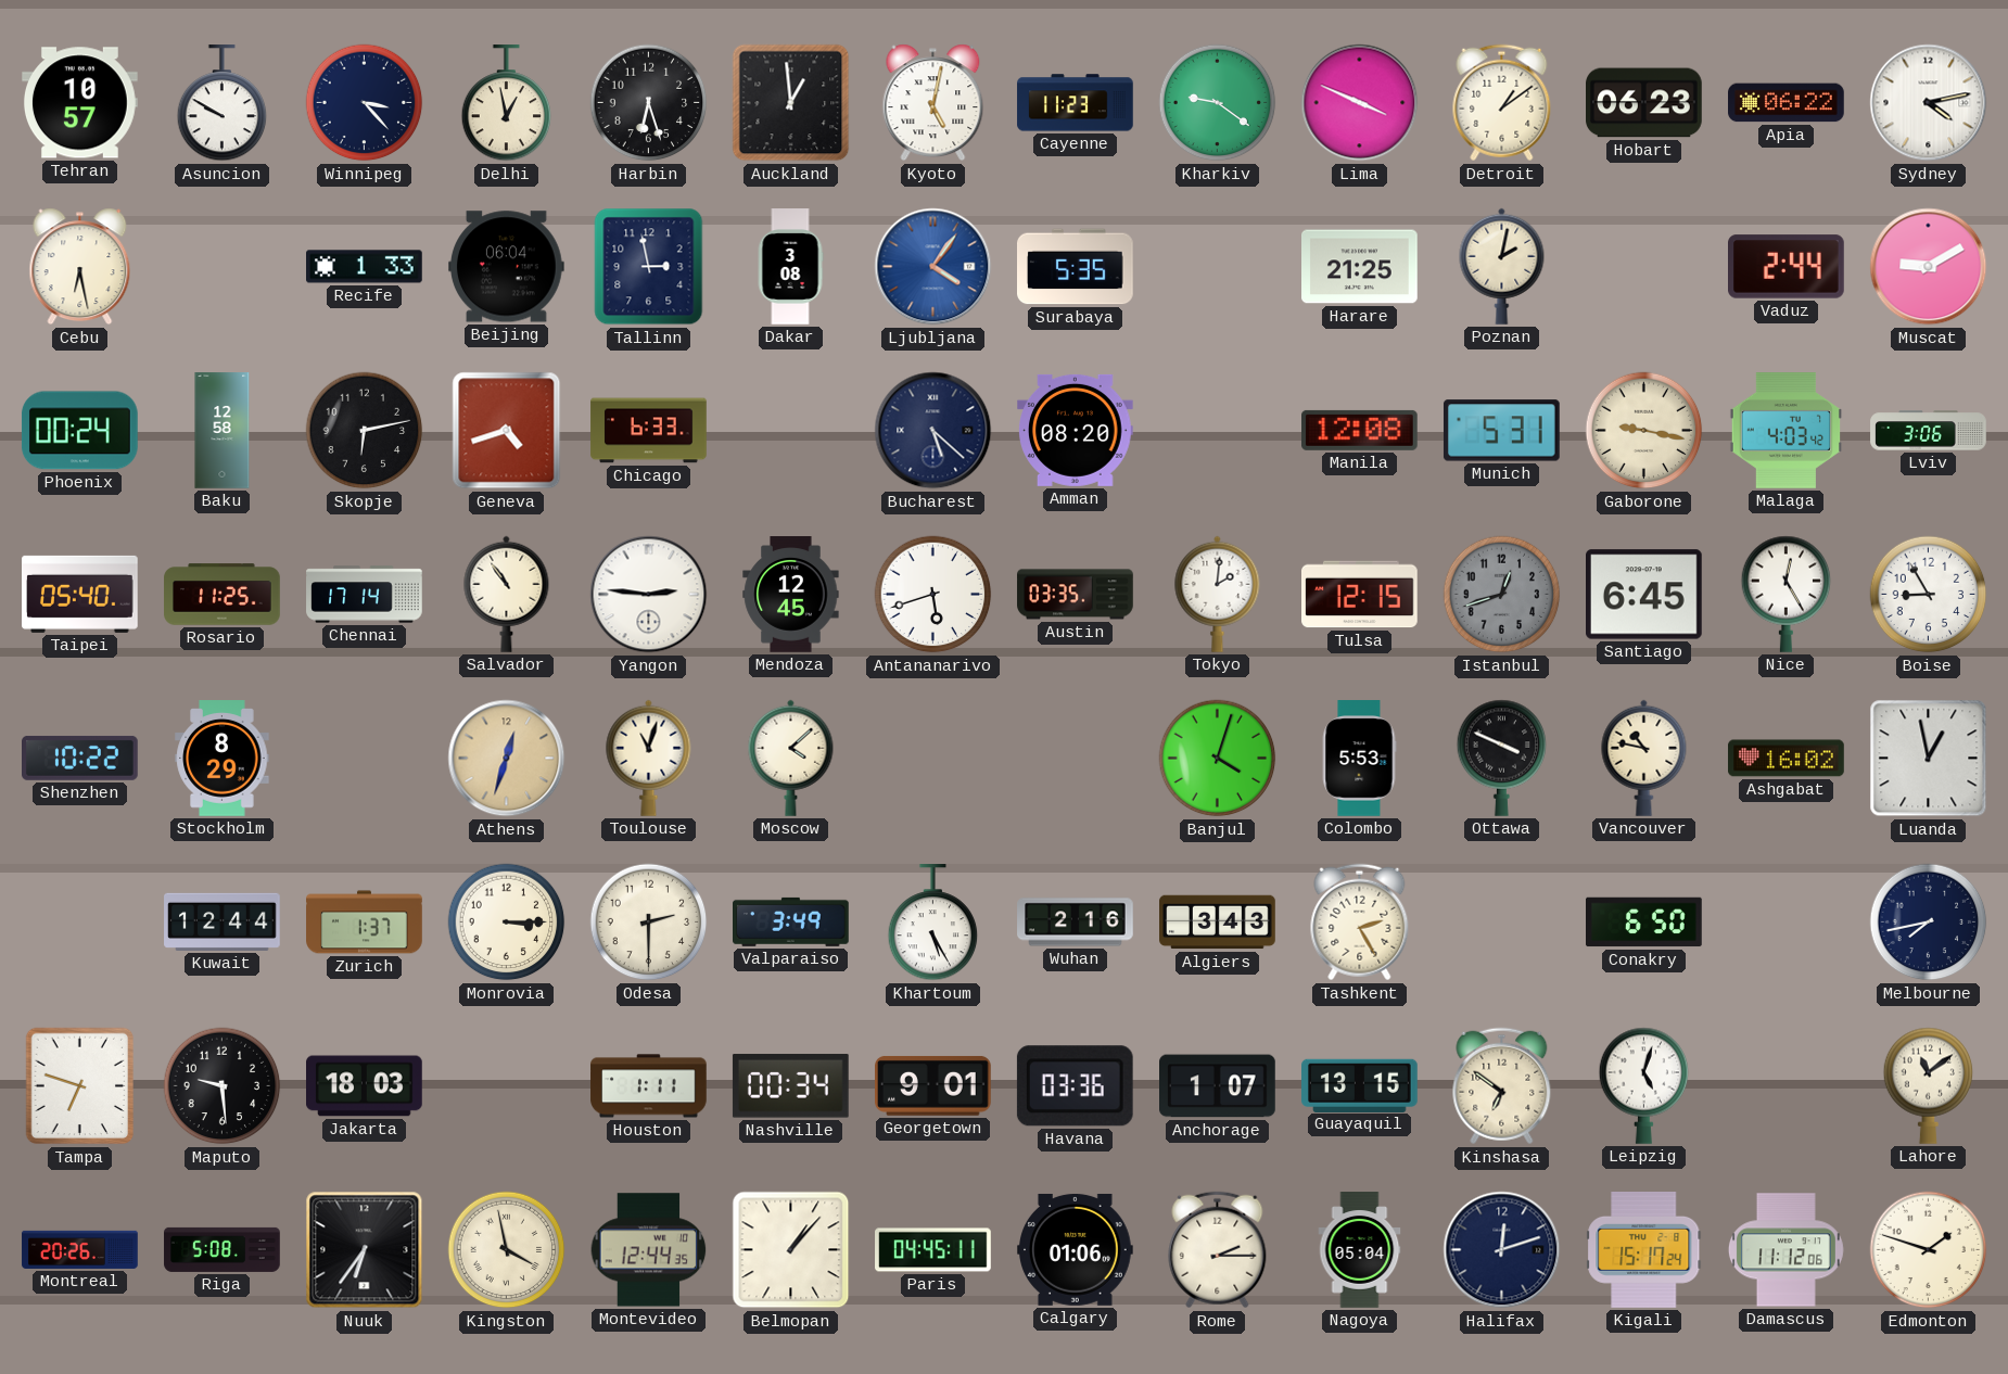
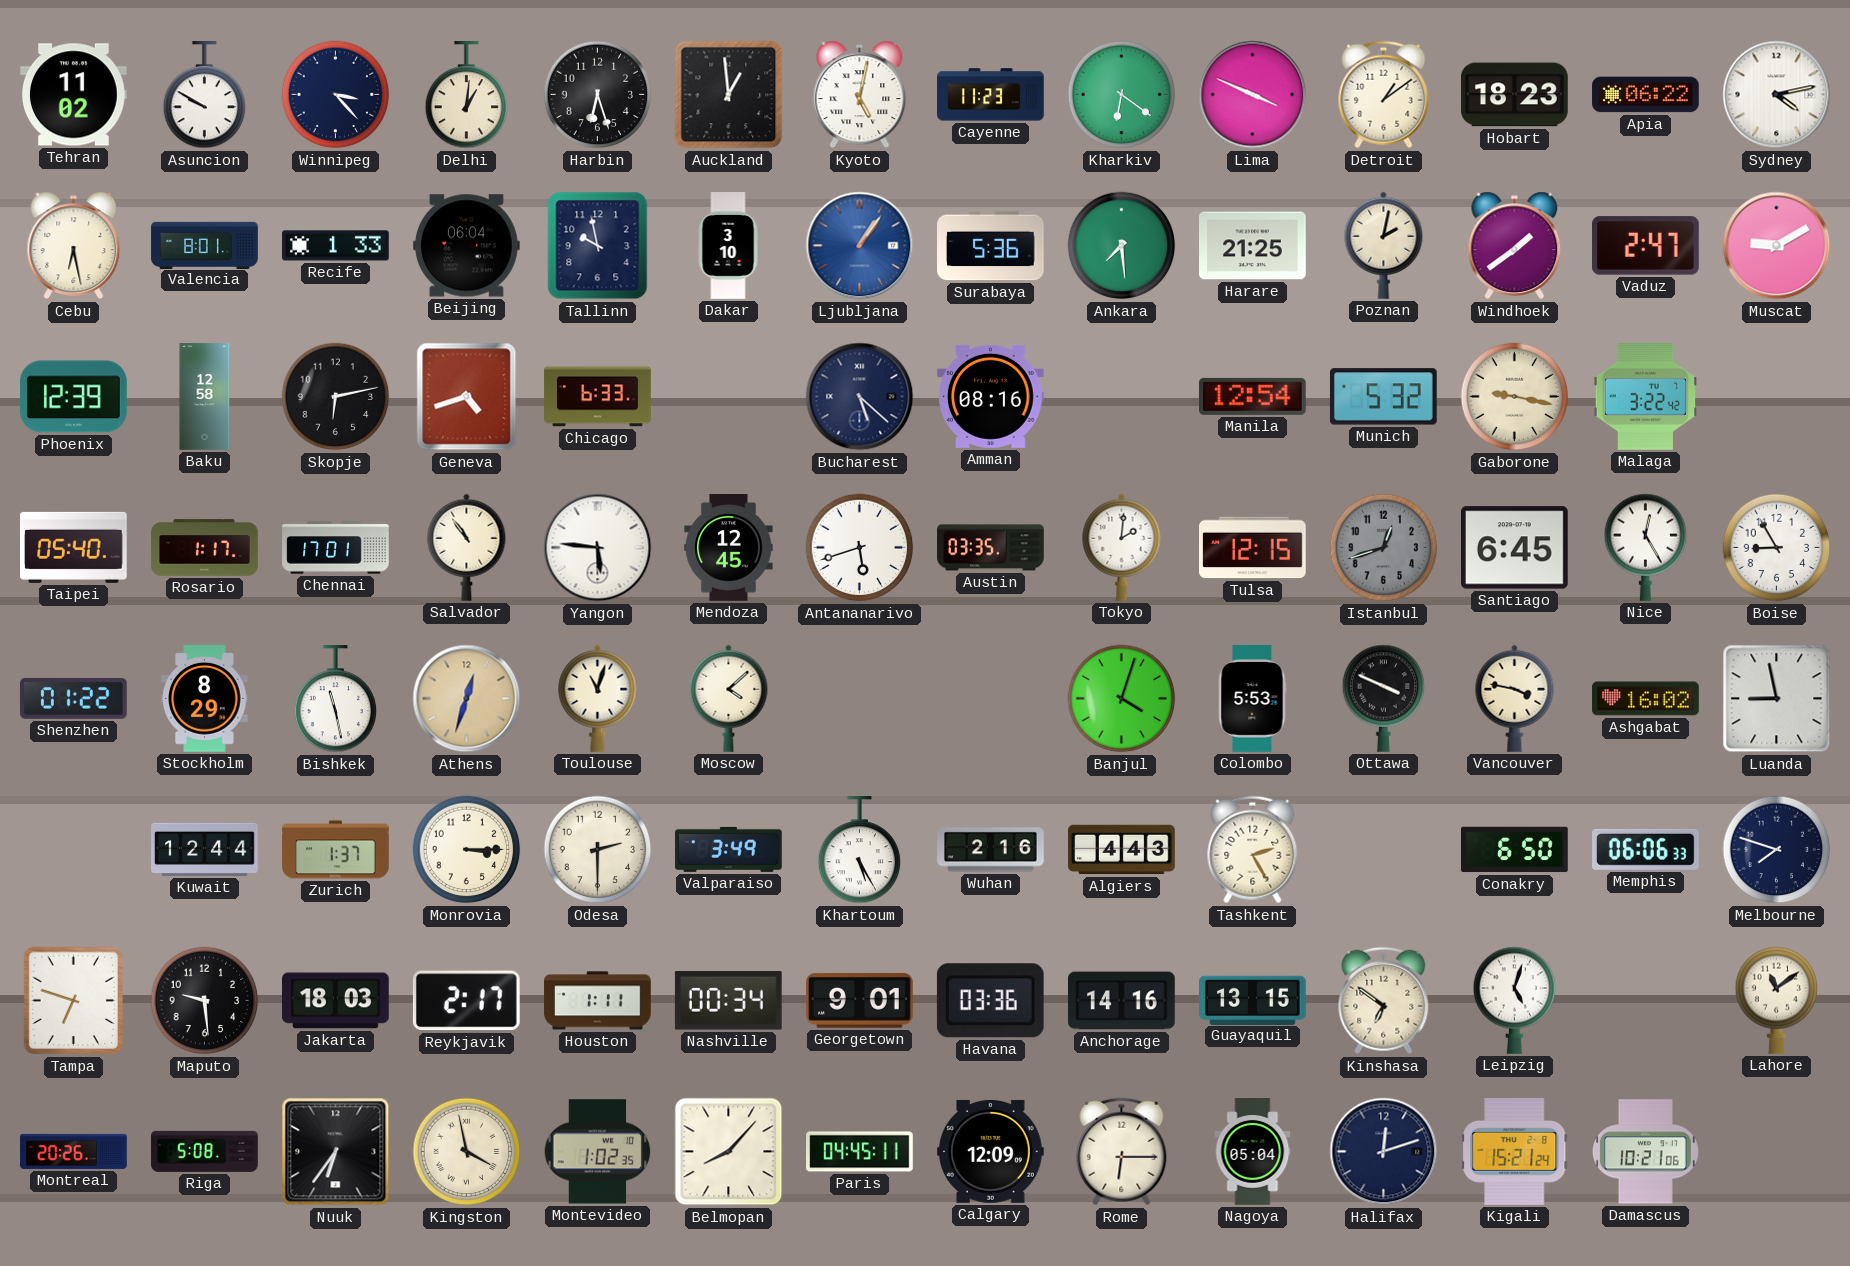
Tehran: 10:57 -> 11:02 (74, 95)
Delhi: 12:58 -> 1:01 (467, 95)
Kharkiv: 9:21 -> 6:21 (1122, 95)
Hobart: 06:23 -> 18:23 (1515, 95)
Valencia: none -> 8:01 (205, 245)
Tallinn: 2:58 -> 9:58 (598, 246)
Dakar: 3:08 -> 3:10 (728, 246)
Ljubljana: 4:06 -> 1:06 (860, 246)
Surabaya: 5:35 -> 5:36 (991, 246)
Ankara: none -> 7:29 (1122, 246)
Windhoek: none -> 1:39 (1515, 246)
Vaduz: 2:44 -> 2:47 (1646, 246)
Phoenix: 00:24 -> 12:39 (74, 397)
Amman: 08:20 -> 08:16 (991, 396)
Manila: 12:08 -> 12:54 (1253, 396)
Munich: 5:31 -> 5:32 (1383, 397)
Malaga: 4:03 -> 3:22 (1645, 397)
Lviv: 3:06 -> none (1929, 431)
Rosario: 11:25 -> 1:17 (205, 548)
Chennai: 17:14 -> 17:01 (336, 548)
Yangon: 2:46 -> 5:46 (598, 548)
Shenzhen: 10:22 -> 01:22 (74, 698)
Bishkek: none -> 11:28 (336, 699)
Vancouver: 10:47 -> 3:47 (1515, 698)
Luanda: 12:58 -> 8:58 (1777, 699)
Algiers: 3:43 -> 4:43 (1122, 850)
Memphis: none -> 06:06 (1646, 849)
Melbourne: 7:43 -> 7:48 (1777, 850)
Reykjavik: none -> 2:17 (466, 1001)
Anchorage: 1:07 -> 14:16 (1122, 1001)
Montevideo: 12:44 -> 1:02 (598, 1152)
Belmopan: 1:07 -> 8:07 (729, 1152)
Calgary: 01:06 -> 12:09 (991, 1151)
Rome: 2:15 -> 6:15 (1122, 1152)
Kigali: 15:17 -> 15:21 (1515, 1152)
Damascus: 11:12 -> 10:21 (1645, 1152)
Edmonton: 1:48 -> none (1929, 1250)
